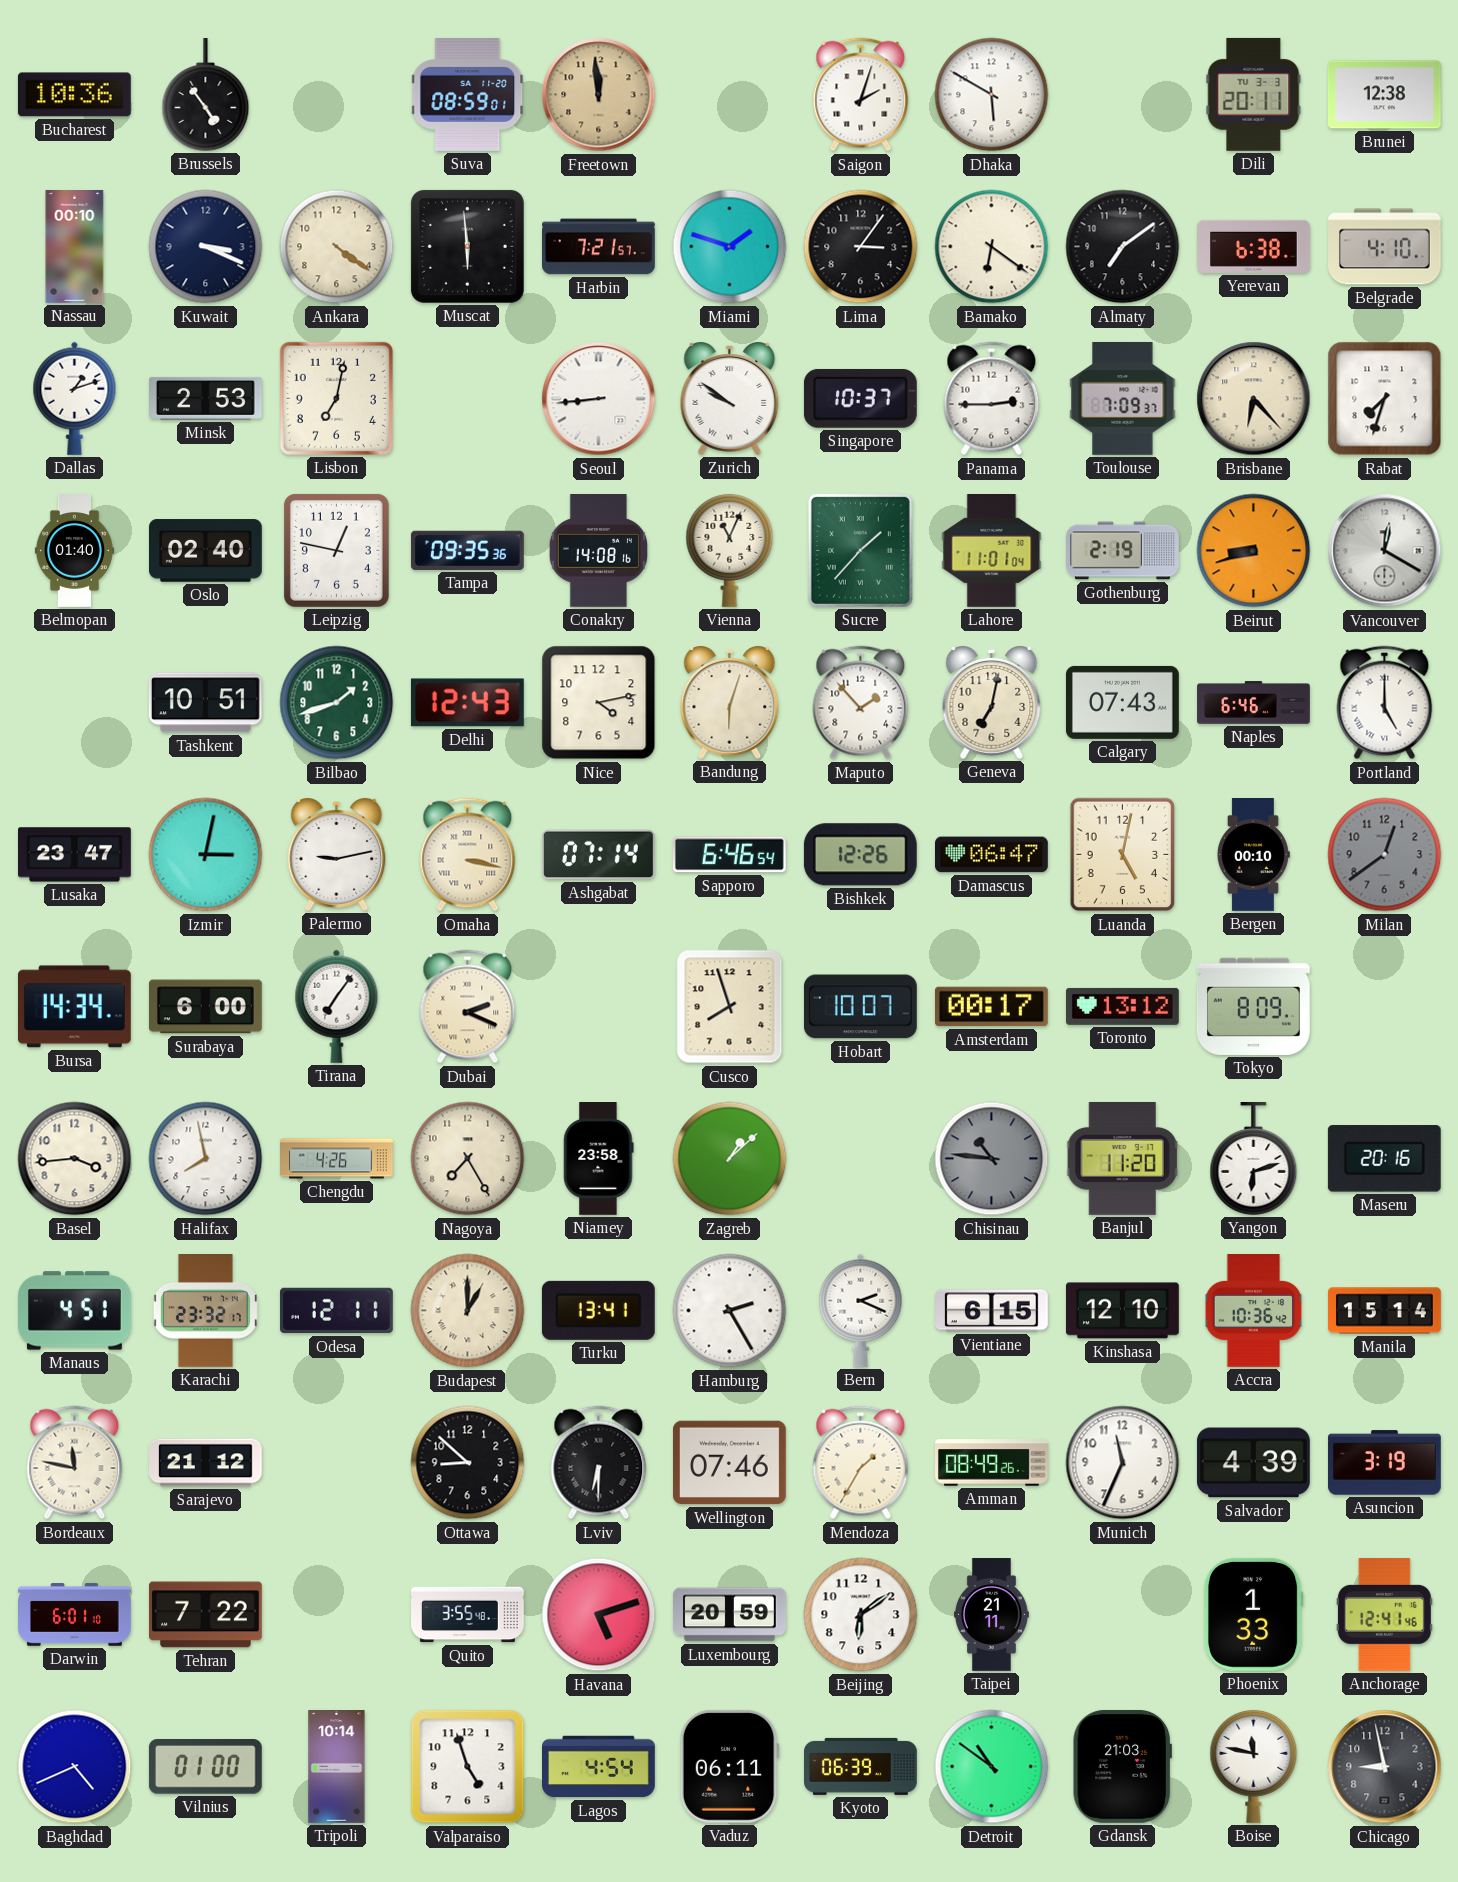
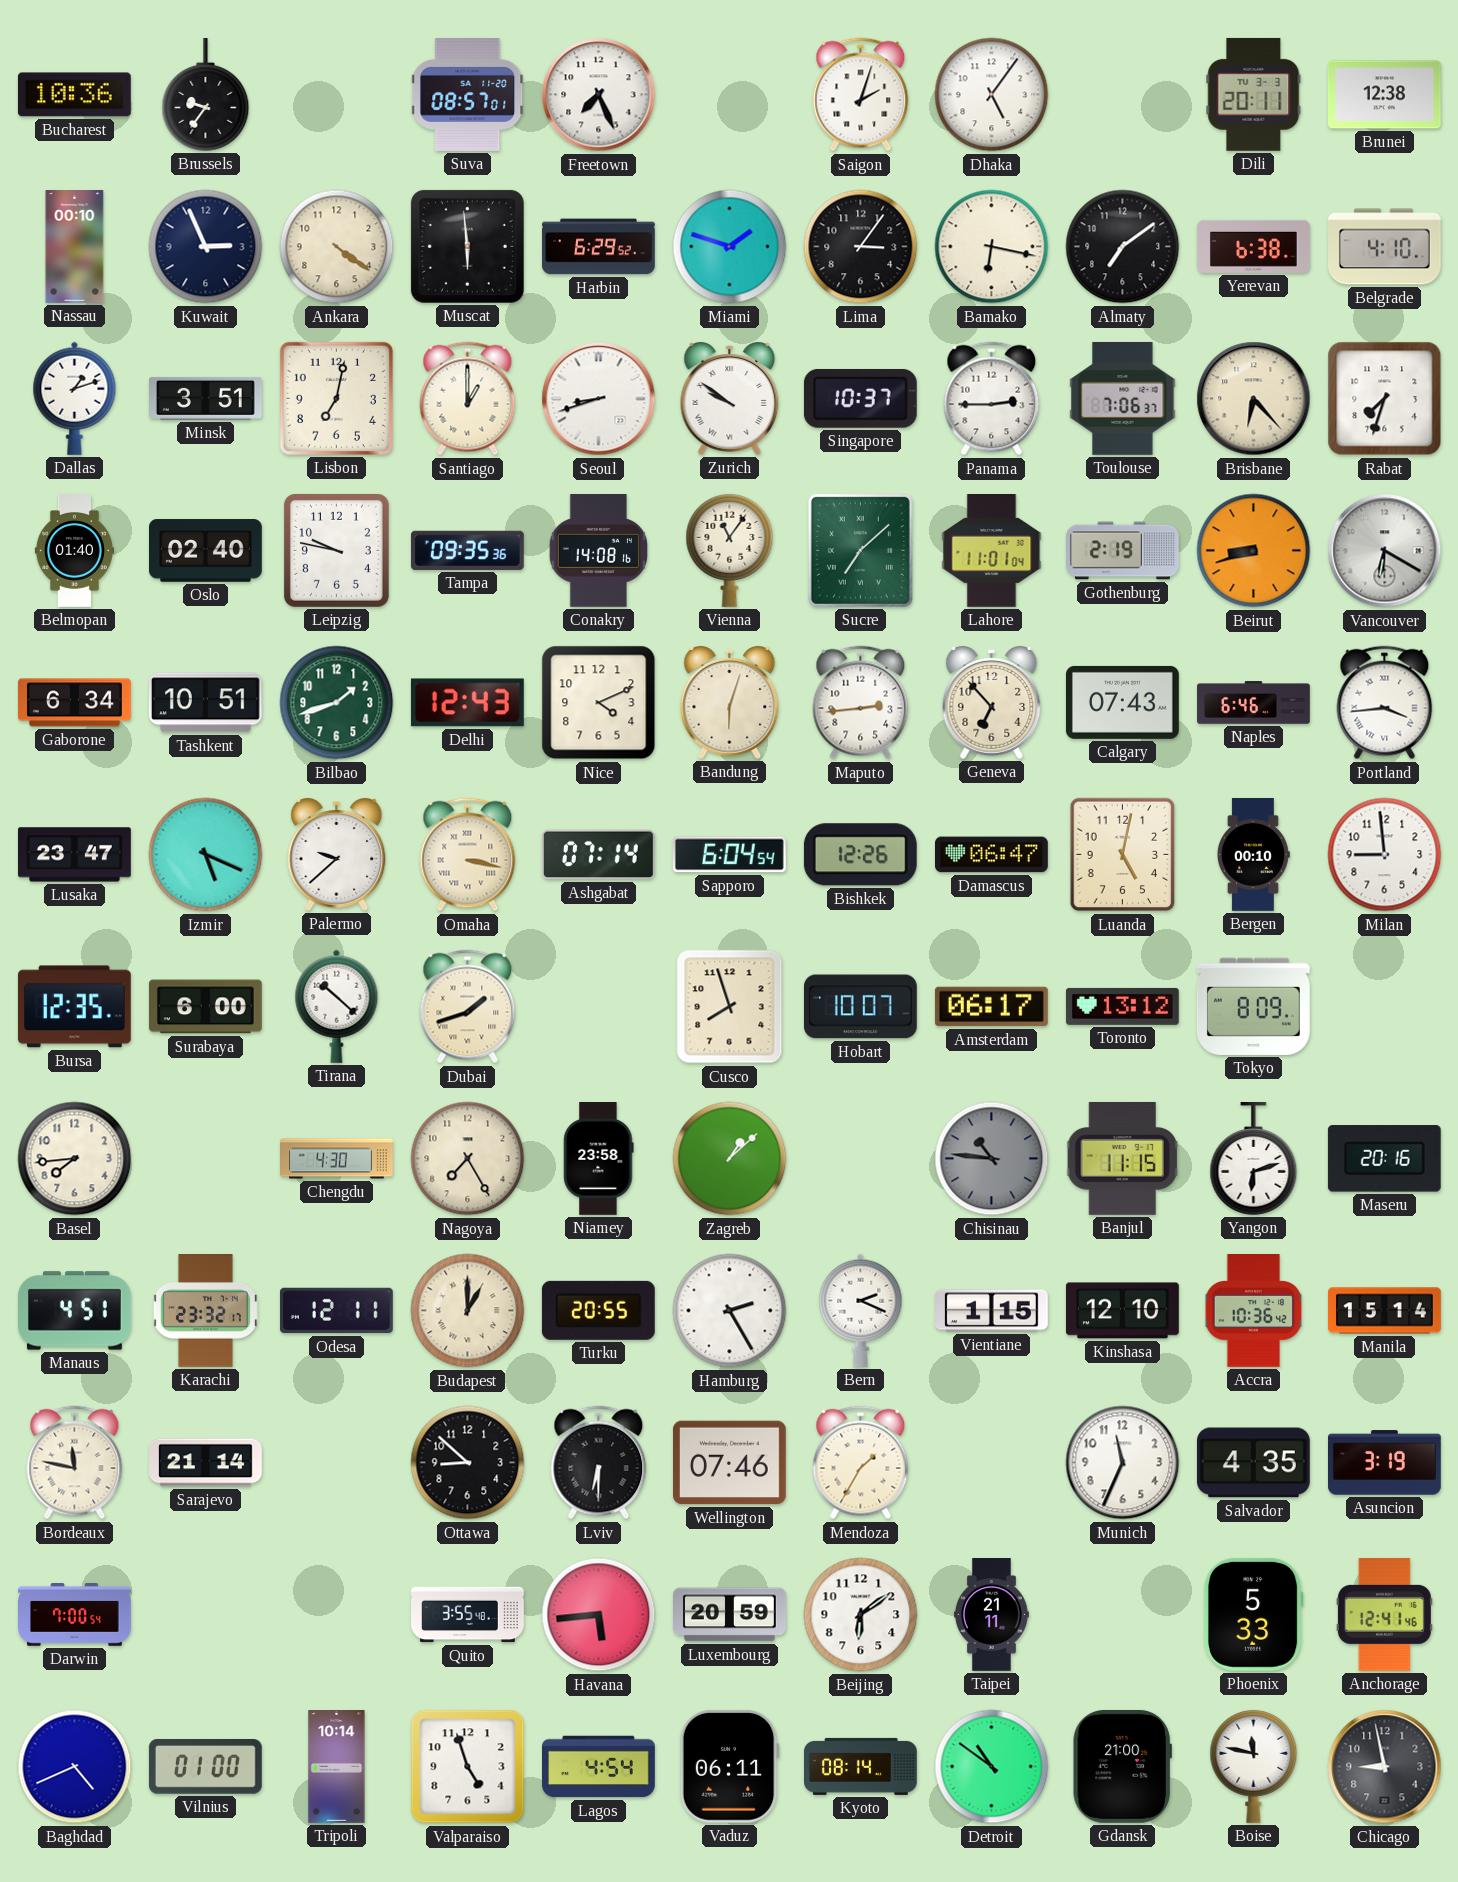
Brussels: 4:54 -> 9:36 (206, 95)
Suva: 08:59 -> 08:57 (468, 94)
Freetown: 11:59 -> 7:26 (599, 95)
Freetown dial: champagne -> white (599, 95)
Dhaka: 5:50 -> 5:06 (992, 95)
Kuwait: 3:19 -> 2:56 (206, 247)
Harbin: 7:21 -> 6:29 (599, 247)
Bamako: 6:21 -> 6:17 (992, 247)
Minsk: 2:53 -> 3:51 (206, 398)
Santiago: none -> 1:00 (468, 399)
Seoul: 8:44 -> 8:42 (599, 399)
Toulouse: 7:09 -> 7:06 (1123, 399)
Leipzig: 12:47 -> 9:47 (336, 550)
Vienna: 11:04 -> 11:06 (730, 550)
Sucre: 1:37 -> 7:08 (860, 550)
Vancouver: 12:20 -> 6:20 (1385, 551)
Gaborone: none -> 6:34 (75, 703)
Nice: 4:13 -> 4:11 (599, 703)
Maputo: 1:53 -> 2:44 (861, 703)
Geneva: 7:02 -> 6:53 (992, 703)
Portland: 5:00 -> 3:44 (1385, 703)
Izmir: 3:02 -> 5:19 (206, 855)
Palermo: 9:13 -> 9:38 (337, 855)
Sapporo: 6:46 -> 6:04 (729, 855)
Milan: 12:39 -> 8:59 (1385, 855)
Milan dial: grey -> white (1385, 855)
Bursa: 14:34 -> 12:35 (74, 1007)
Tirana: 7:06 -> 10:22 (337, 1006)
Dubai: 2:19 -> 1:42 (468, 1007)
Amsterdam: 00:17 -> 06:17 (991, 1007)
Basel: 3:44 -> 7:44 (75, 1159)
Halifax: 7:58 -> none (206, 1159)
Chengdu: 4:26 -> 4:30 (337, 1159)
Banjul: 11:20 -> 11:15 (1123, 1158)
Turku: 13:41 -> 20:55 (598, 1310)
Vientiane: 6:15 -> 1:15 (992, 1311)
Sarajevo: 21:12 -> 21:14 (206, 1463)
Amman: 08:49 -> none (992, 1463)
Salvador: 4:39 -> 4:35 (1253, 1463)
Darwin: 6:01 -> 7:00 (75, 1615)
Tehran: 7:22 -> none (206, 1615)
Havana: 5:12 -> 5:44 (599, 1615)
Phoenix: 1:33 -> 5:33 (1253, 1614)
Kyoto: 06:39 -> 08:14 (861, 1766)
Gdansk: 21:03 -> 21:00 (1122, 1766)
